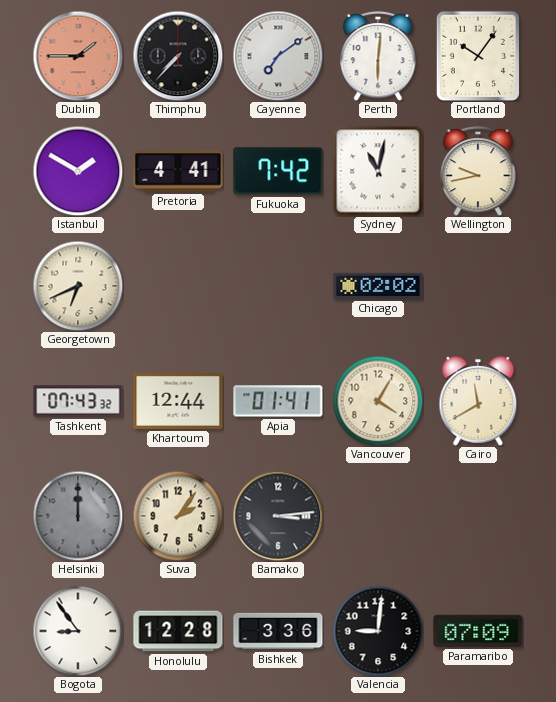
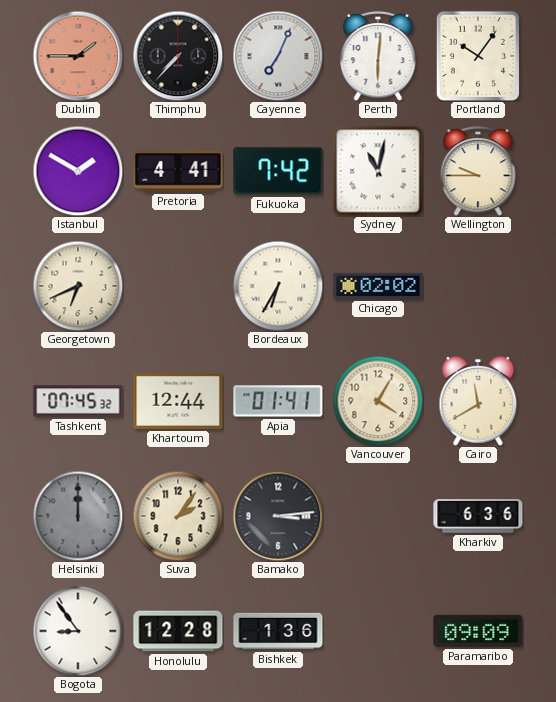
Cayenne: 7:09 -> 7:04 (278, 56)
Wellington: 9:43 -> 9:45 (478, 172)
Bordeaux: none -> 6:35 (278, 286)
Tashkent: 07:43 -> 07:45 (78, 401)
Kharkiv: none -> 6:36 (478, 516)
Bishkek: 3:36 -> 1:36 (278, 631)
Valencia: 9:01 -> none (378, 631)
Paramaribo: 07:09 -> 09:09 (478, 631)
